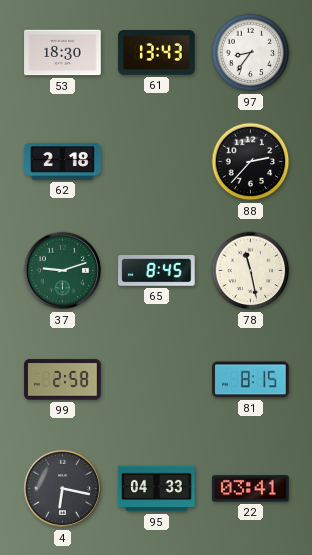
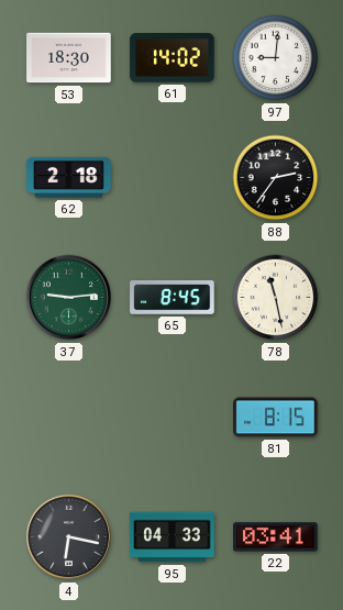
61: 13:43 -> 14:02 (173, 58)
97: 8:36 -> 9:01 (276, 58)
88: 2:37 -> 2:36 (276, 178)
37: 9:12 -> 9:14 (69, 298)
99: 2:58 -> none (63, 380)
